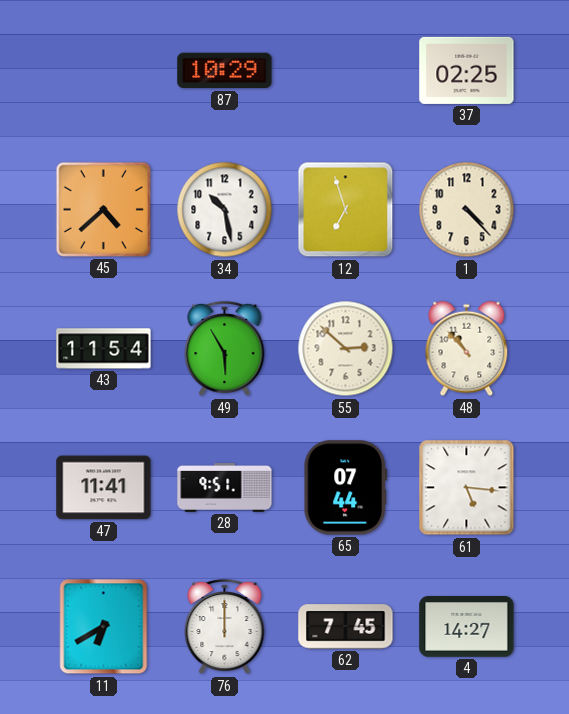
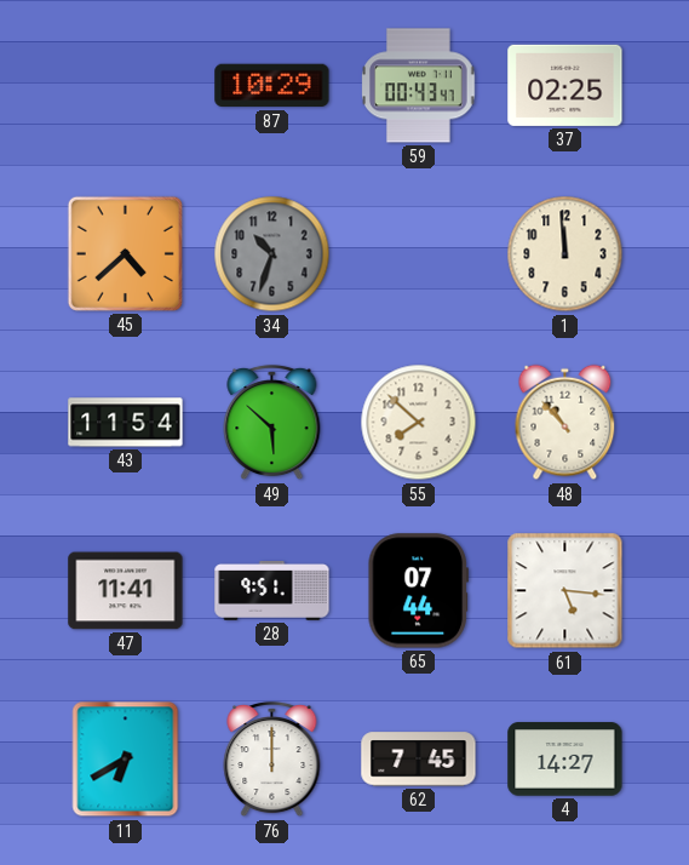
59: none -> 00:43 (419, 86)
34: 10:28 -> 10:33 (272, 254)
34 dial: white -> grey (272, 254)
12: 6:57 -> none (346, 210)
1: 4:23 -> 11:59 (565, 254)
49: 5:55 -> 5:52 (272, 423)
55: 2:52 -> 7:52 (419, 423)
